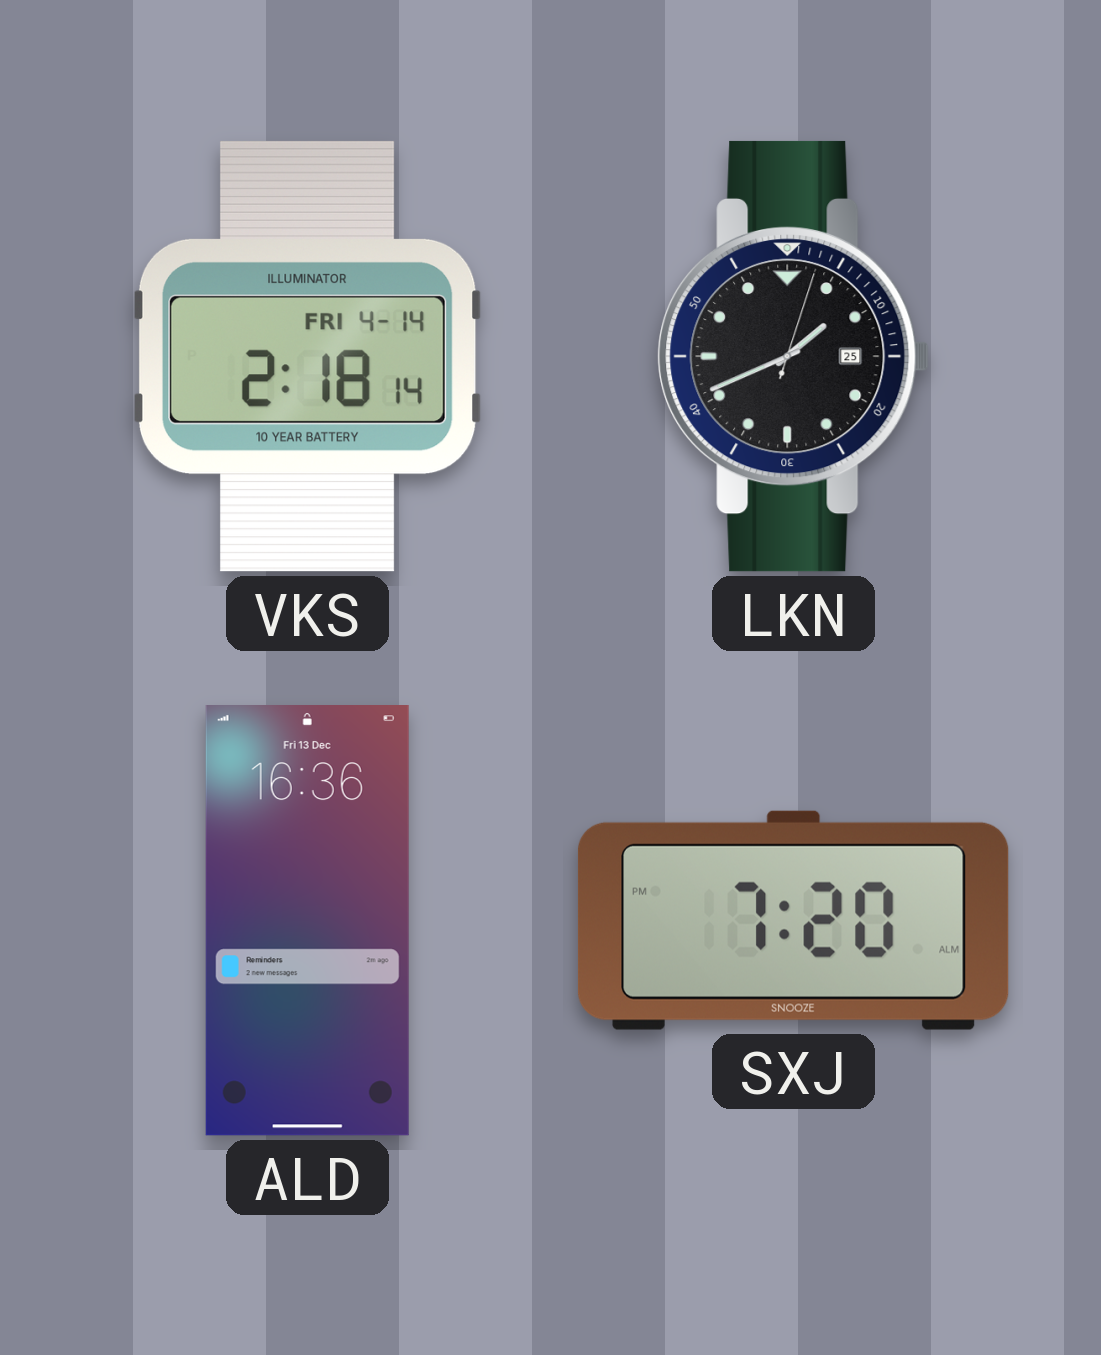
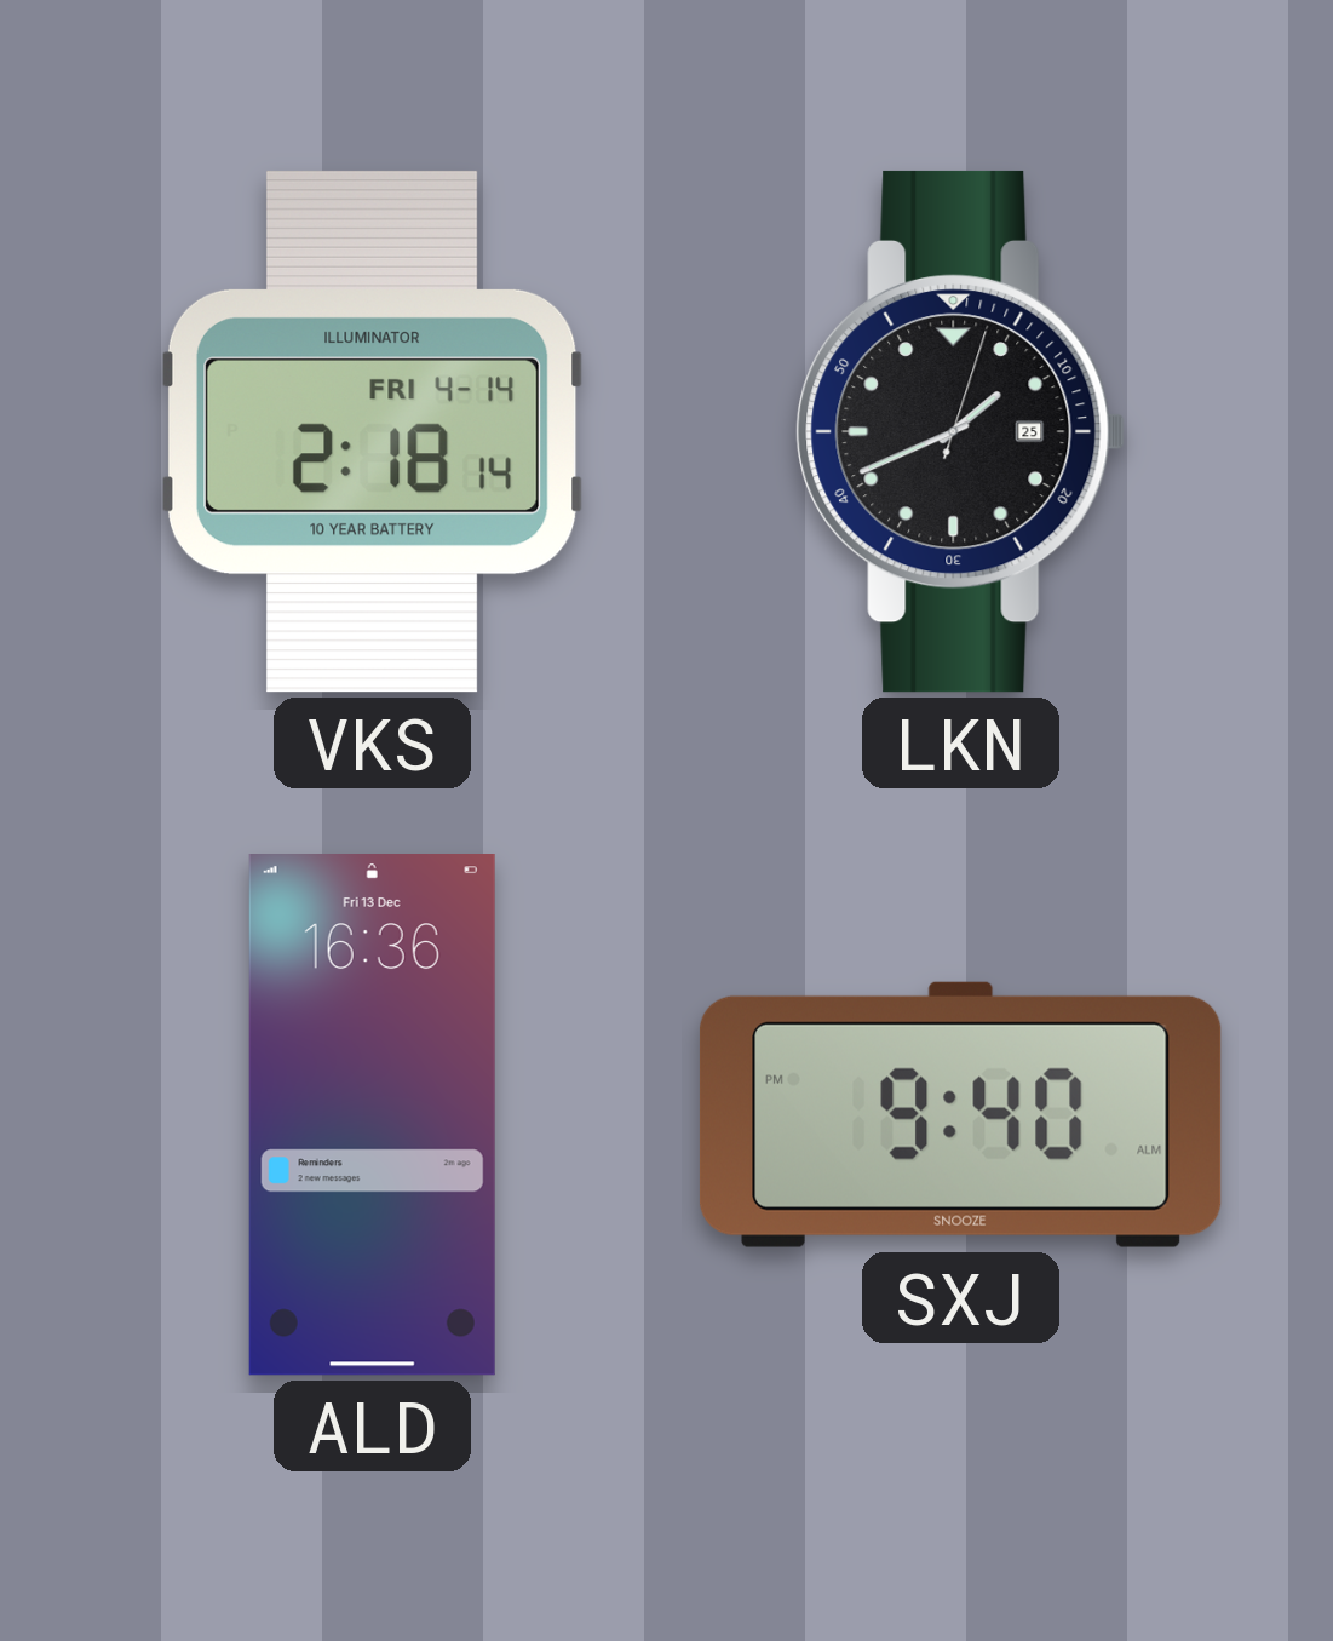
SXJ: 7:20 -> 9:40 (960, 1114)
